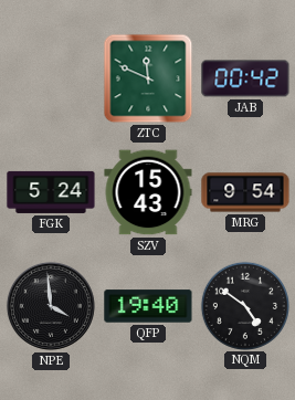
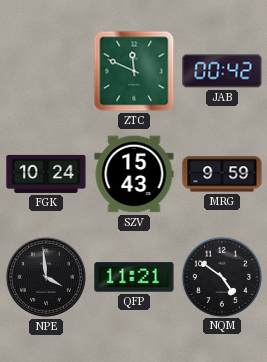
FGK: 5:24 -> 10:24 (46, 174)
MRG: 9:54 -> 9:59 (222, 174)
QFP: 19:40 -> 11:21 (134, 277)
